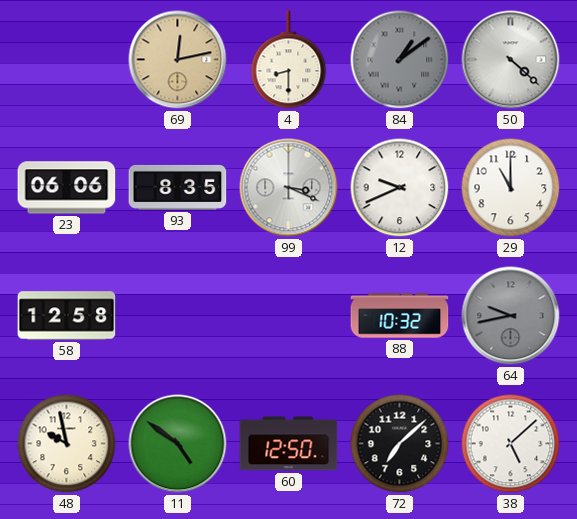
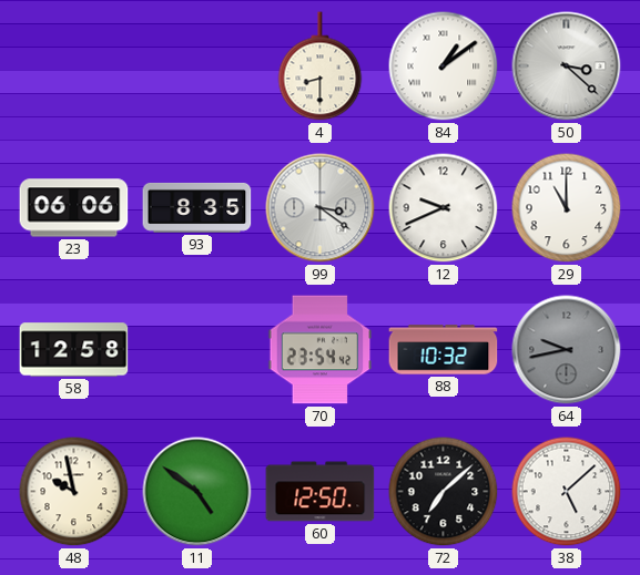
69: 12:13 -> none (178, 60)
84 dial: grey -> white (444, 66)
50: 4:22 -> 3:22 (567, 66)
99: 3:19 -> 3:21 (321, 208)
70: none -> 23:54 (321, 350)
